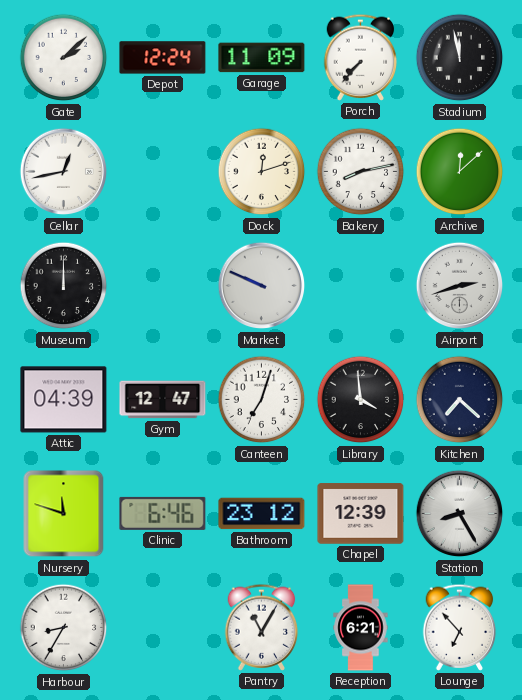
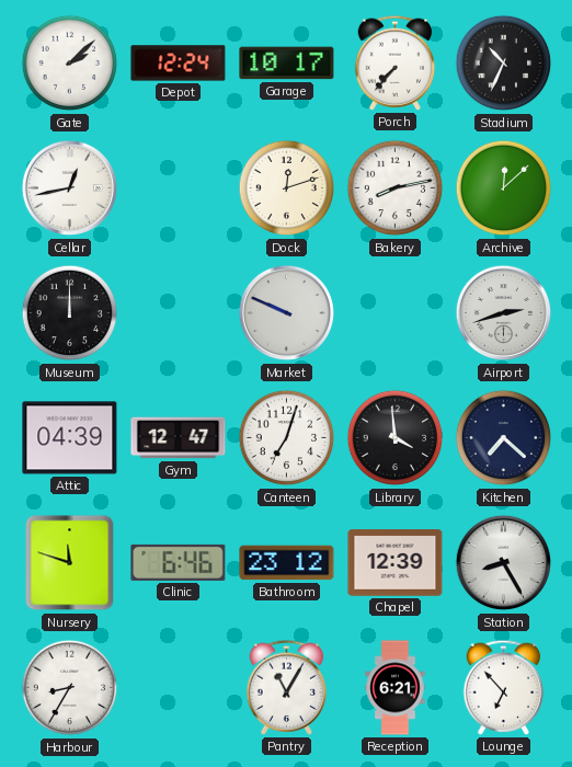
Garage: 11:09 -> 10:17 (287, 64)
Stadium: 11:58 -> 10:34 (504, 64)
